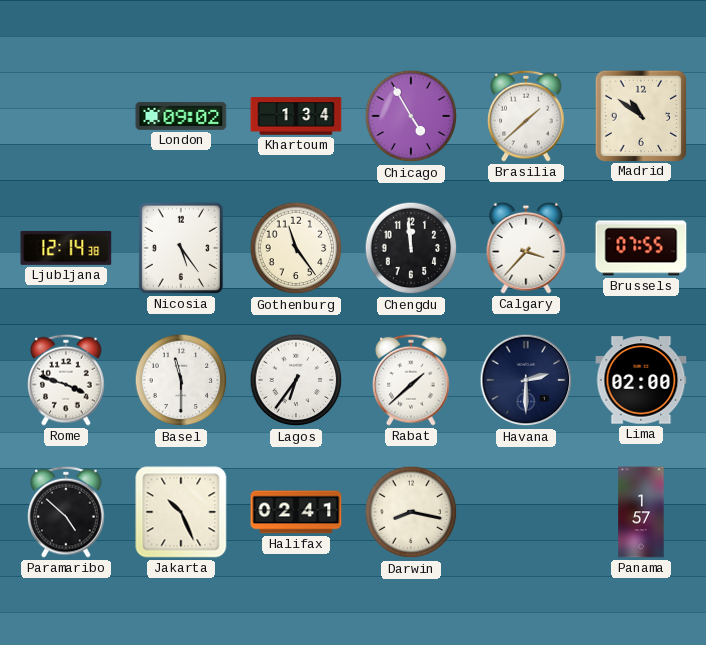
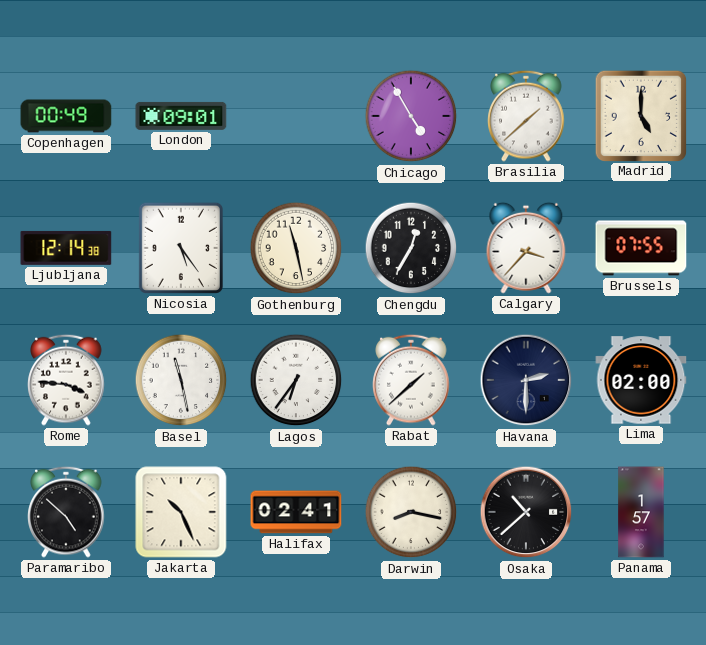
Copenhagen: none -> 00:49 (66, 116)
London: 09:02 -> 09:01 (181, 116)
Khartoum: 1:34 -> none (296, 116)
Madrid: 10:51 -> 5:00 (640, 115)
Gothenburg: 11:24 -> 11:28 (296, 248)
Chengdu: 11:59 -> 12:35 (411, 248)
Rome: 3:48 -> 3:46 (66, 380)
Basel: 11:30 -> 11:28 (181, 380)
Osaka: none -> 10:38 (526, 512)
